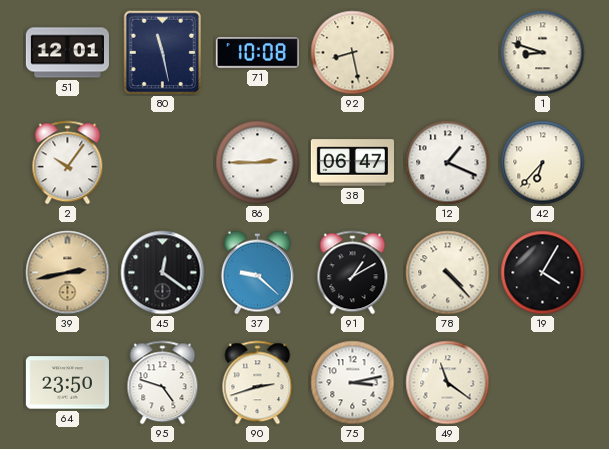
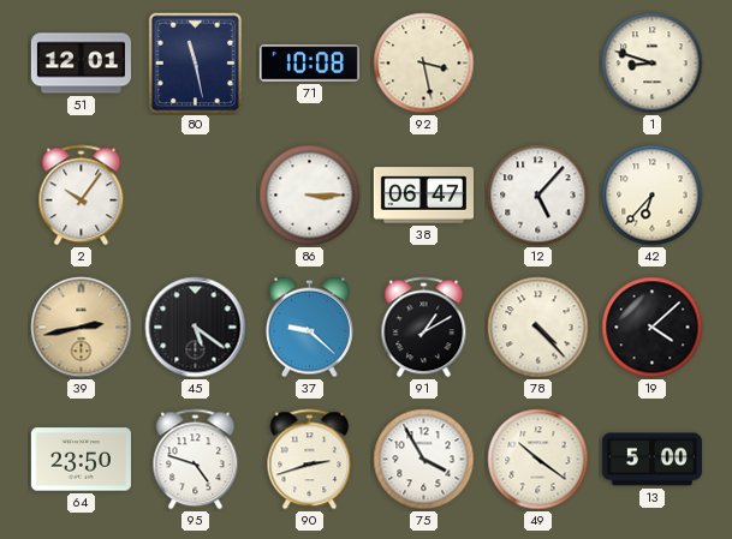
92: 8:28 -> 3:28 (424, 64)
86: 2:45 -> 3:15 (310, 196)
12: 1:19 -> 5:07 (538, 196)
45: 12:21 -> 5:21 (196, 328)
19: 4:05 -> 4:08 (653, 328)
75: 3:13 -> 3:55 (424, 460)
49: 11:21 -> 10:21 (538, 460)
13: none -> 5:00 (651, 460)
